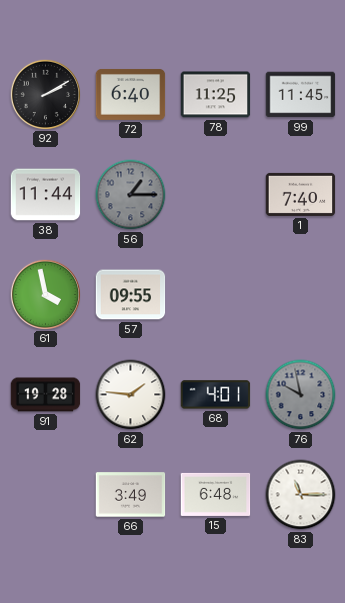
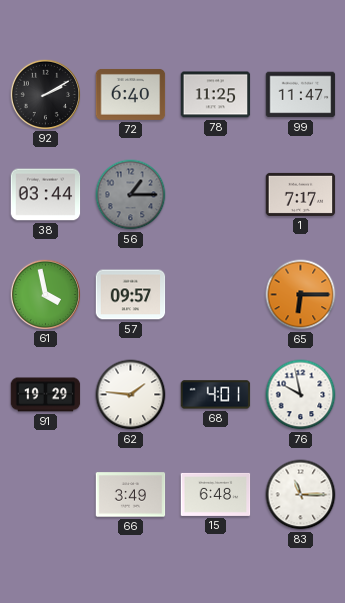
99: 11:45 -> 11:47 (301, 95)
38: 11:44 -> 03:44 (46, 195)
1: 7:40 -> 7:17 (301, 194)
57: 09:55 -> 09:57 (131, 295)
65: none -> 6:15 (301, 295)
91: 19:28 -> 19:29 (46, 395)
76 dial: grey -> white (301, 395)
